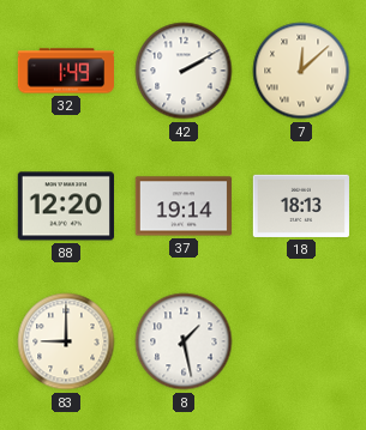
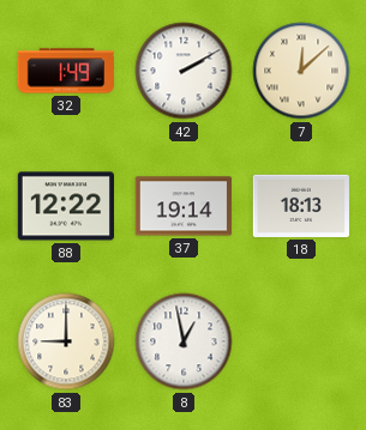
88: 12:20 -> 12:22 (65, 206)
8: 1:28 -> 12:58 (184, 341)
